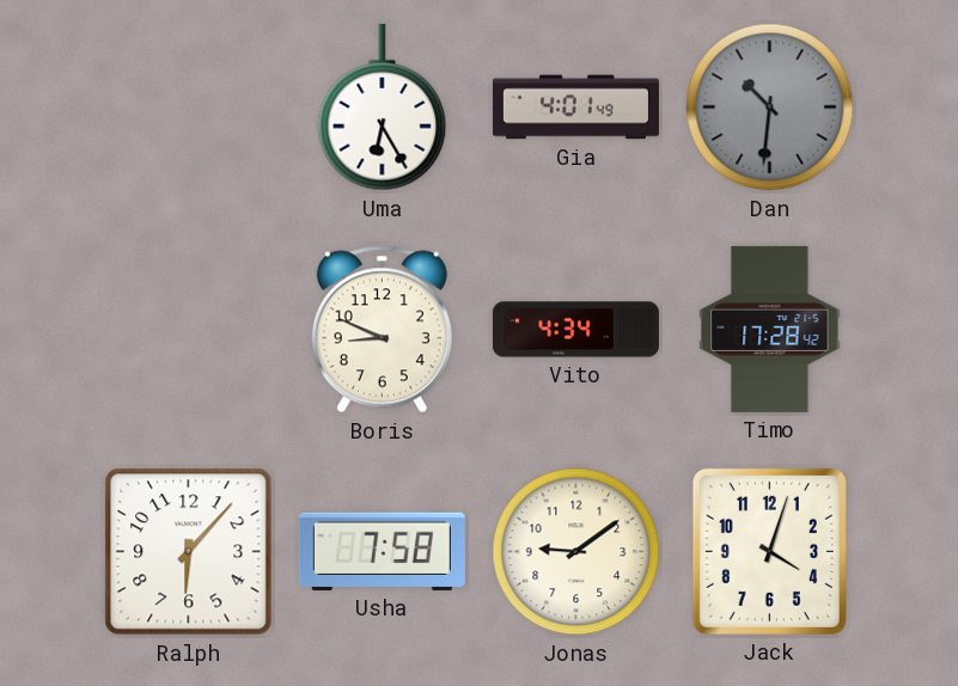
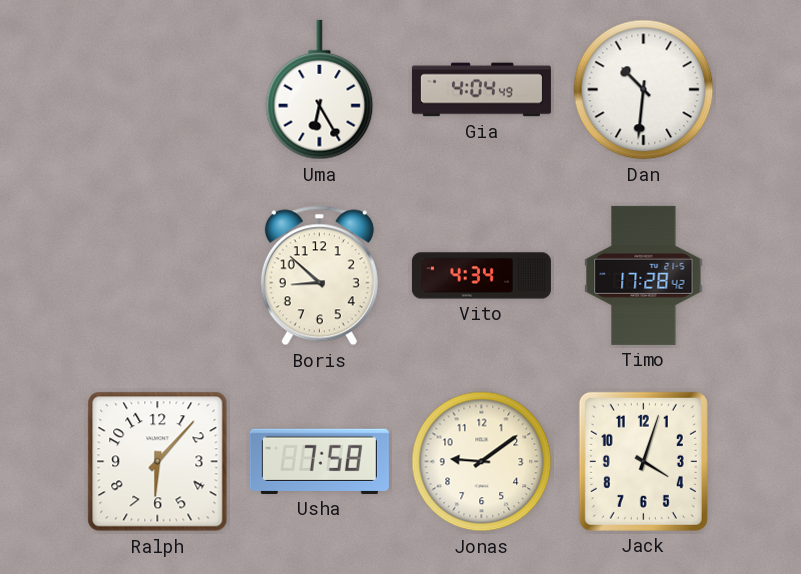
Gia: 4:01 -> 4:04 (481, 90)
Dan dial: grey -> white (644, 90)
Boris: 8:49 -> 8:52 (319, 276)
